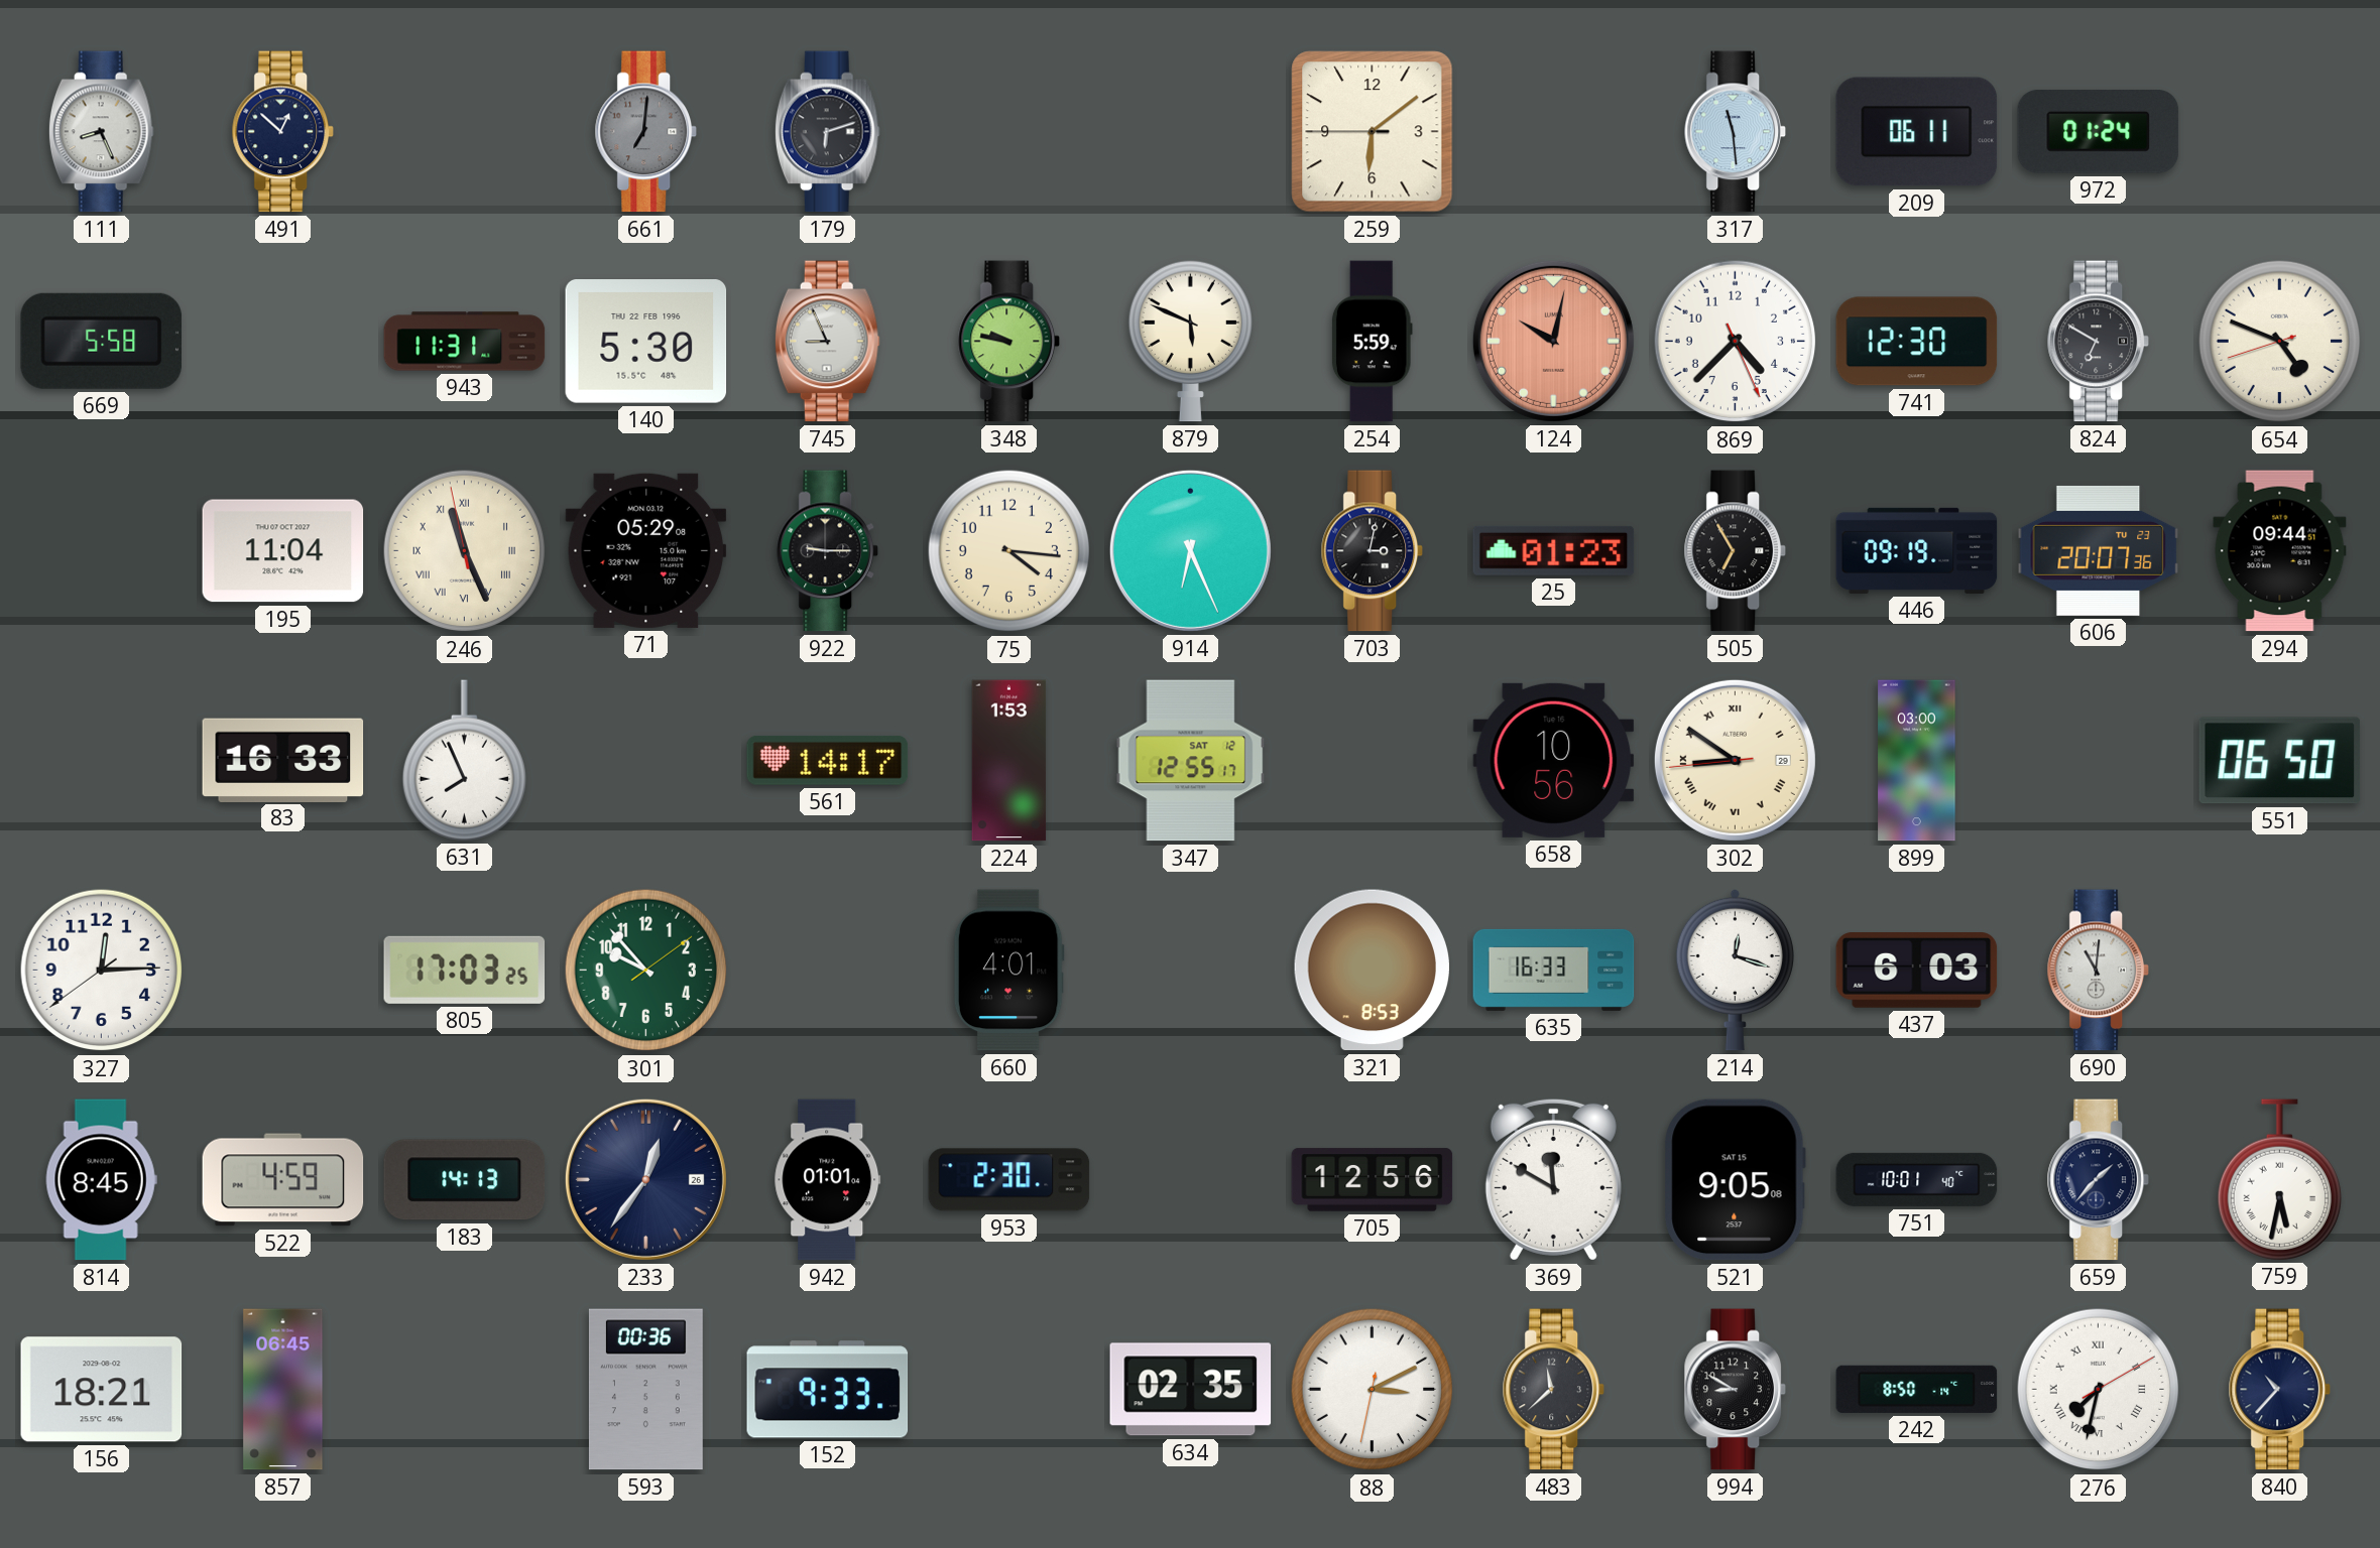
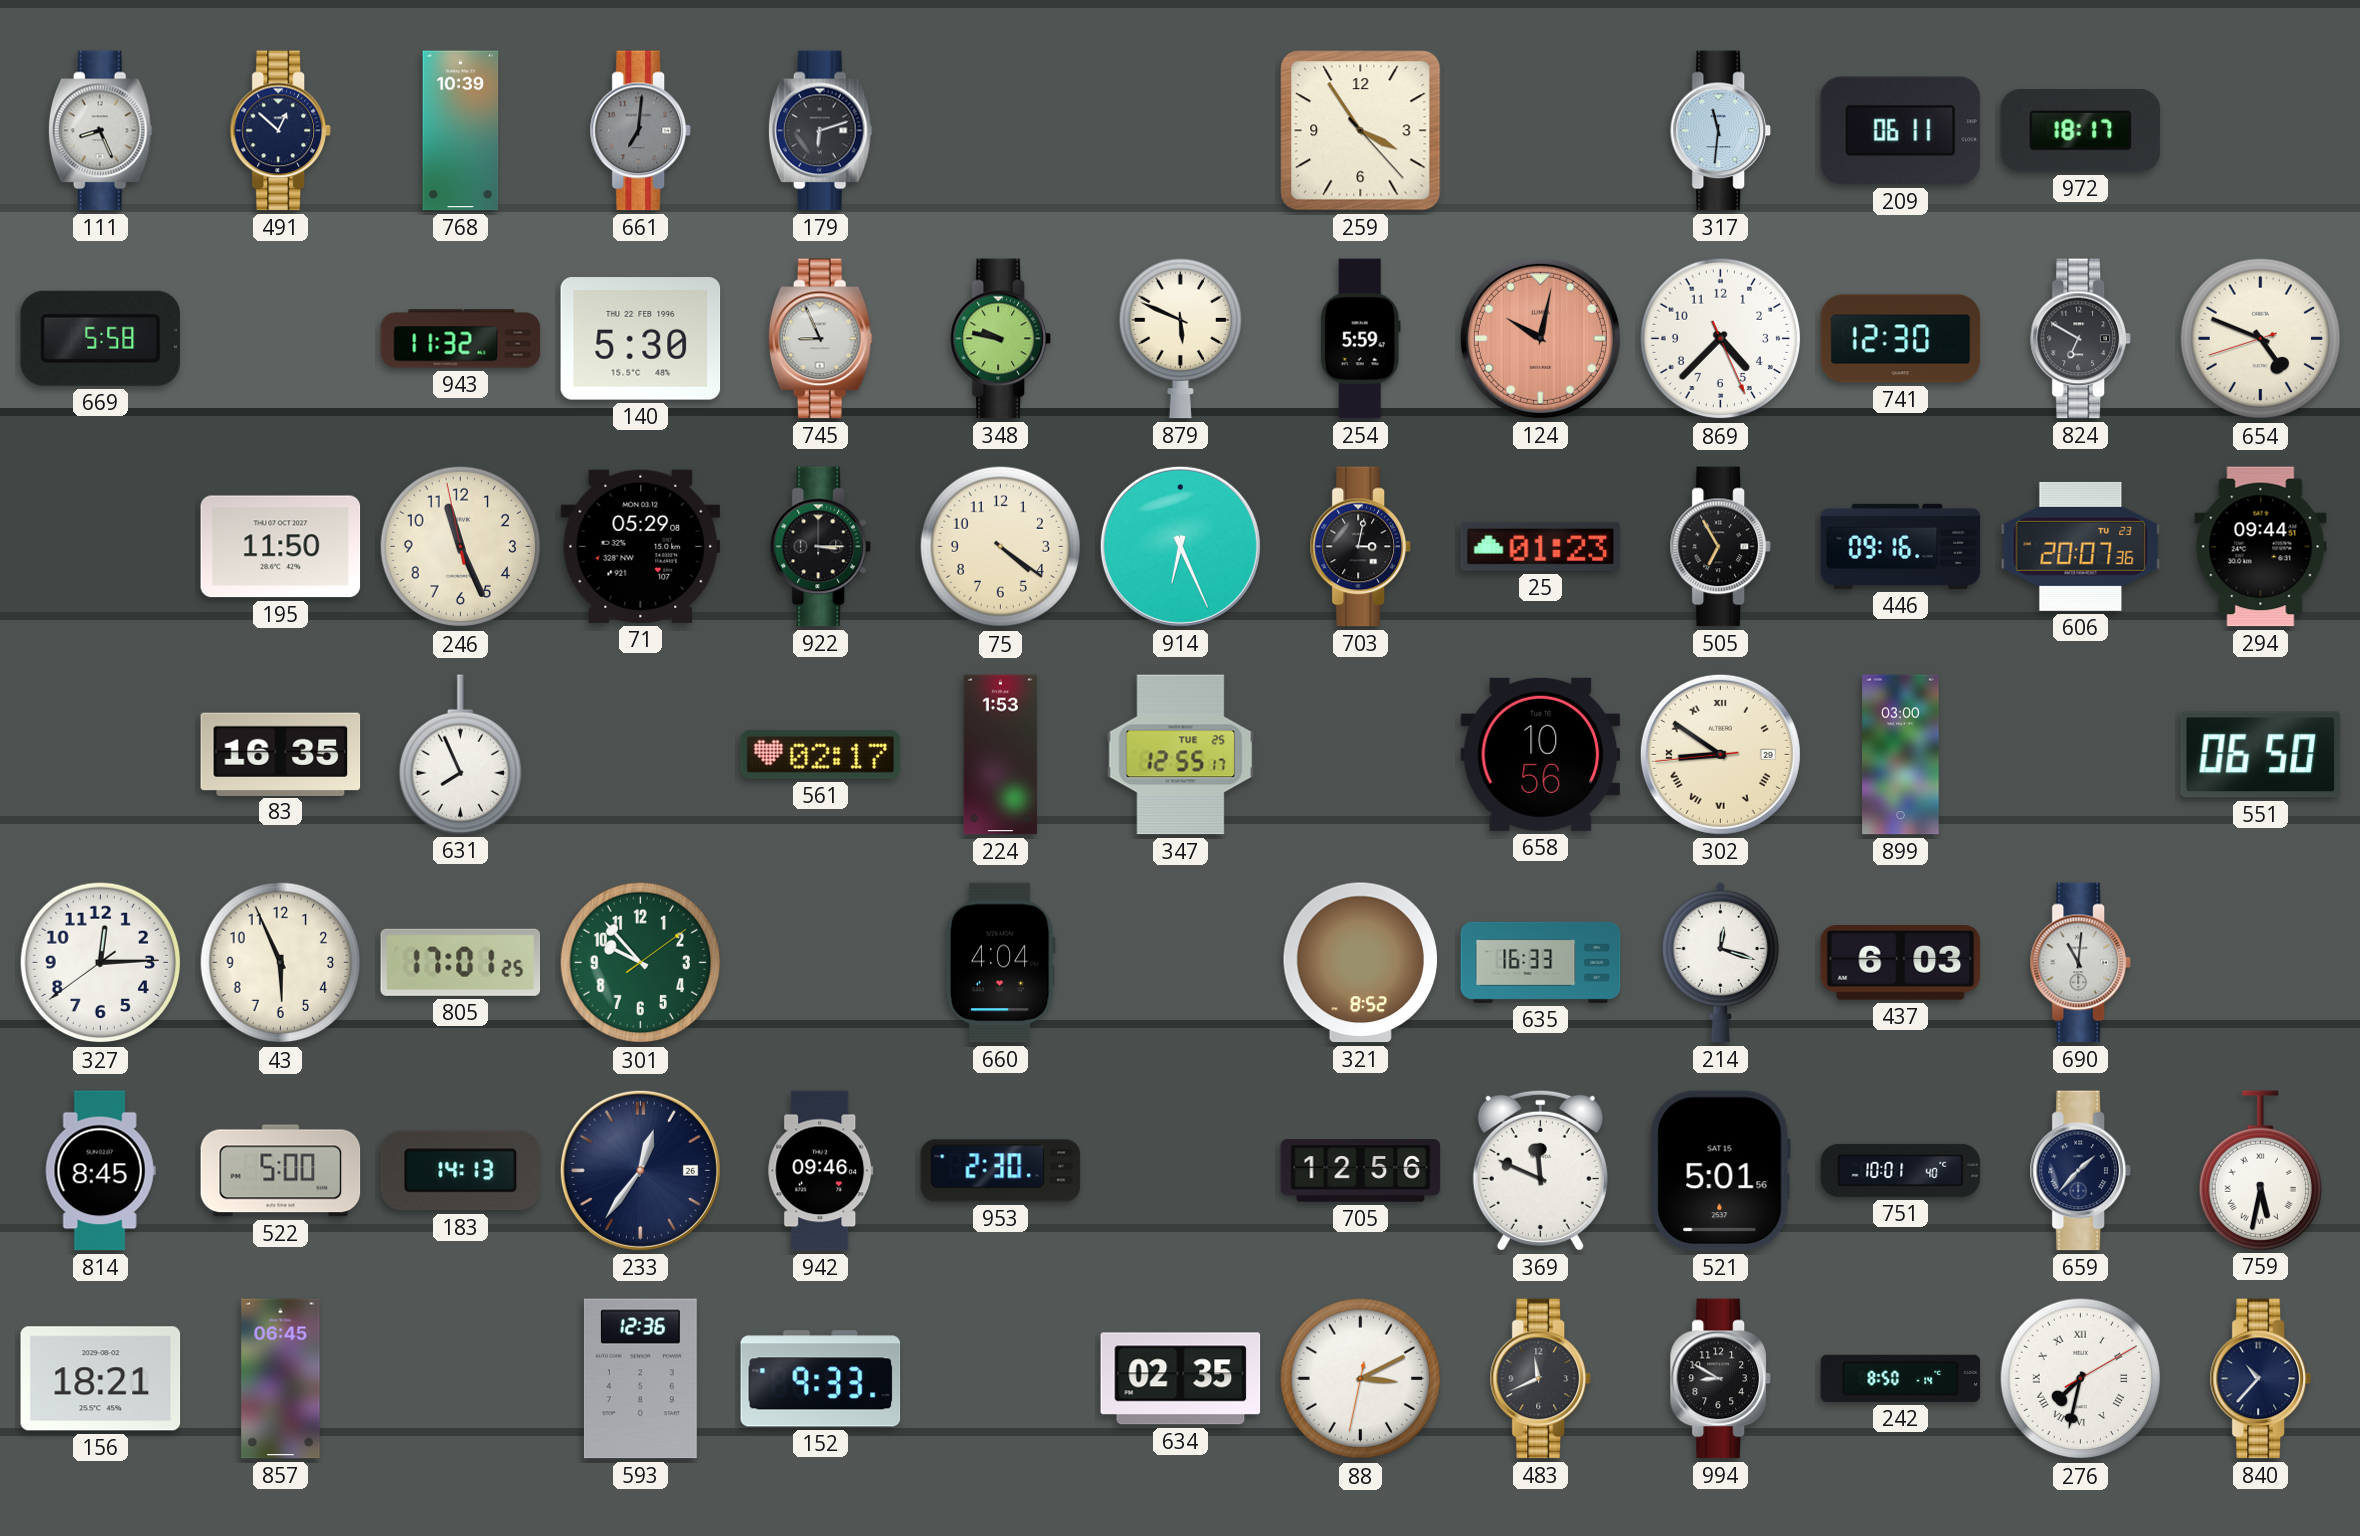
768: none -> 10:39 (461, 131)
259: 6:08 -> 3:54 (1361, 131)
317: 11:29 -> 11:31 (1720, 131)
972: 01:24 -> 18:17 (2081, 131)
943: 11:31 -> 11:32 (461, 339)
195: 11:04 -> 11:50 (281, 547)
246 numerals: Roman -> Arabic (461, 547)
922: 9:15 -> 3:15 (820, 547)
75: 4:16 -> 4:21 (1001, 547)
446: 09:19 -> 09:16 (1901, 546)
83: 16:33 -> 16:35 (281, 754)
561: 14:17 -> 02:17 (821, 754)
347 date: SAT 12 -> TUE 25 (1181, 755)
43: none -> 5:56 (281, 963)
805: 17:03 -> 17:01 (461, 962)
660: 4:01 -> 4:04 (1000, 963)
321: 8:53 -> 8:52 (1360, 963)
522: 4:59 -> 5:00 (281, 1171)
942: 01:01 -> 09:46 (821, 1171)
369: 11:50 -> 11:49 (1540, 1170)
521: 9:05 -> 5:01 (1720, 1171)
593: 00:36 -> 12:36 (640, 1379)
483: 11:38 -> 11:41 (1540, 1379)
